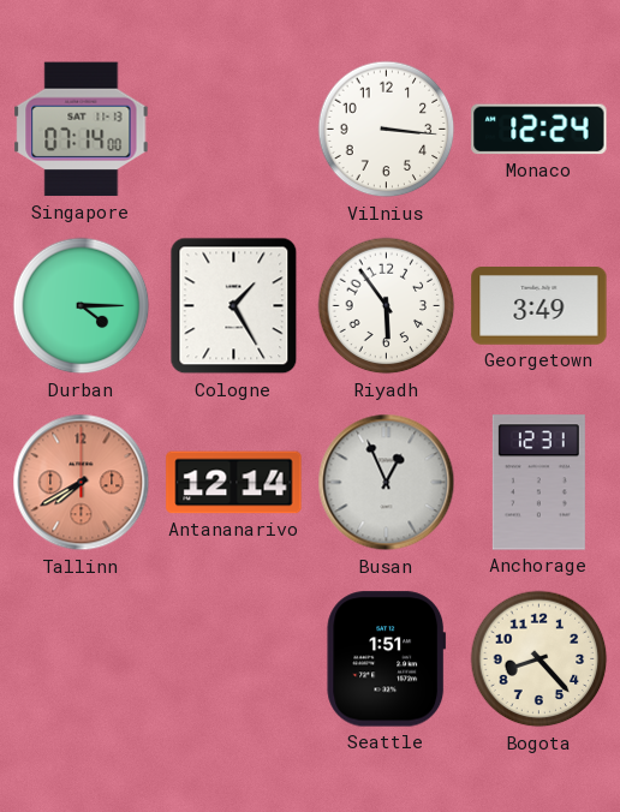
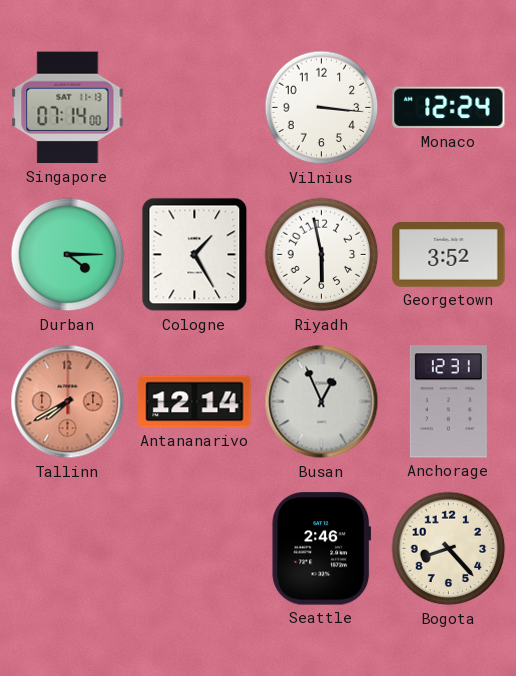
Riyadh: 5:54 -> 5:58 (322, 255)
Georgetown: 3:49 -> 3:52 (449, 255)
Seattle: 1:51 -> 2:46 (322, 549)
